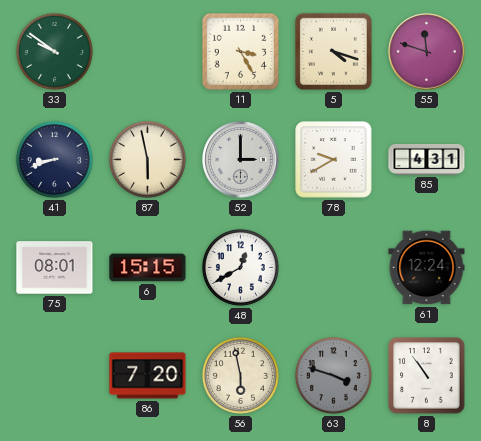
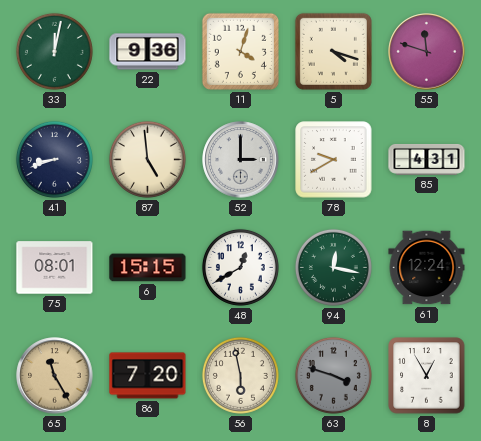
33: 9:51 -> 12:02 (54, 51)
22: none -> 9:36 (148, 52)
11: 3:25 -> 4:03 (240, 51)
87: 5:58 -> 4:59 (147, 159)
94: none -> 12:17 (333, 267)
65: none -> 11:25 (55, 376)
8: 10:54 -> 12:55 (427, 376)
